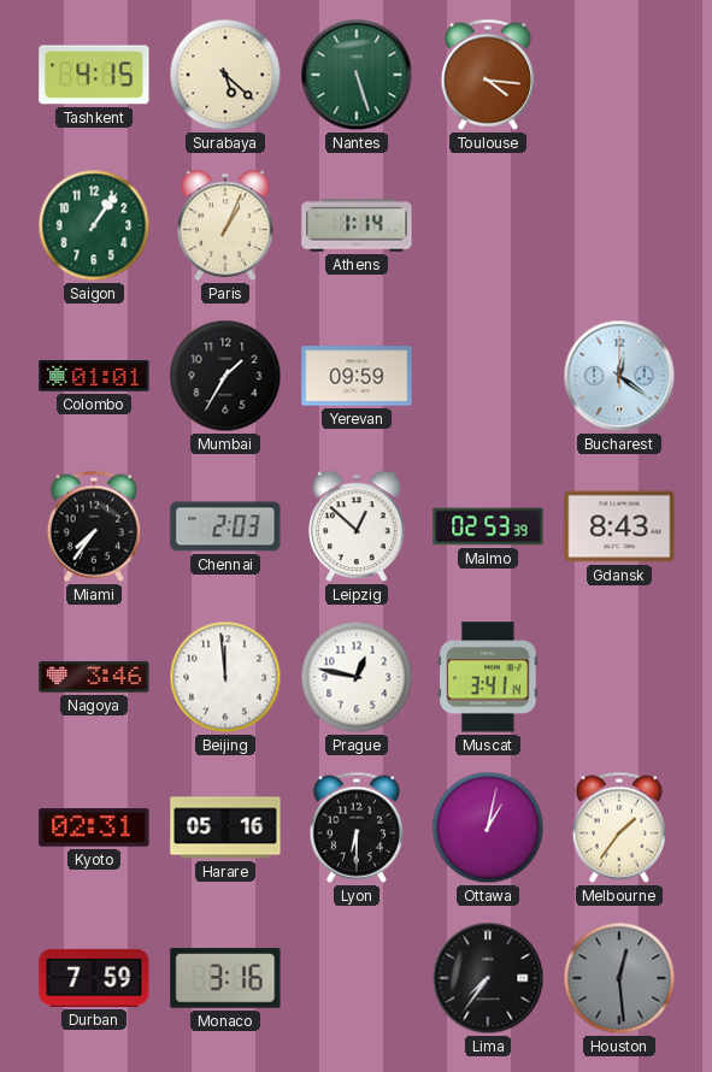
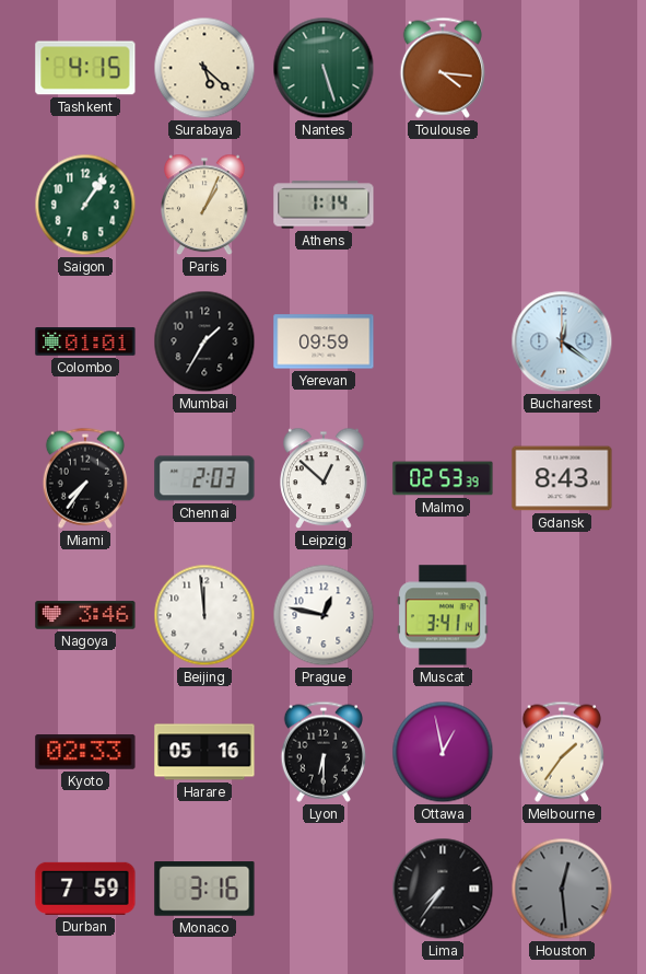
Kyoto: 02:31 -> 02:33 (85, 752)
Ottawa: 1:02 -> 12:58 (443, 752)
